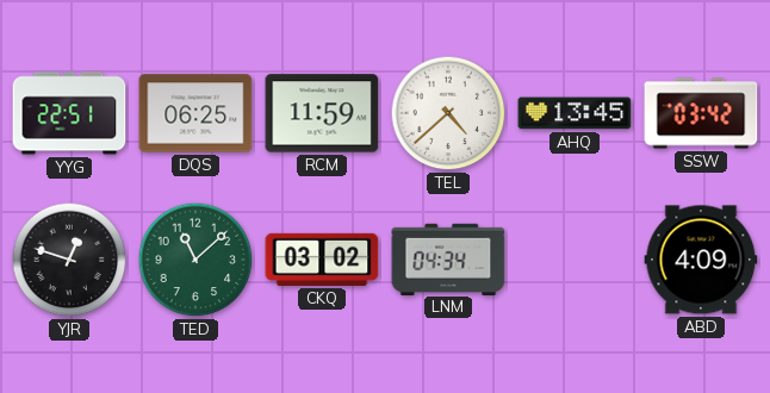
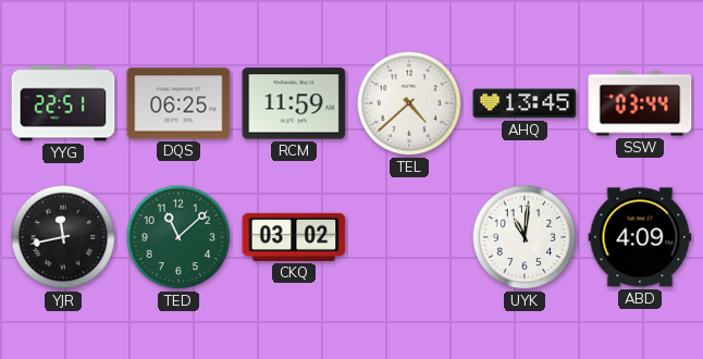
SSW: 03:42 -> 03:44 (640, 103)
YJR: 12:48 -> 11:43 (63, 237)
LNM: 04:34 -> none (448, 258)
UYK: none -> 11:01 (525, 237)
